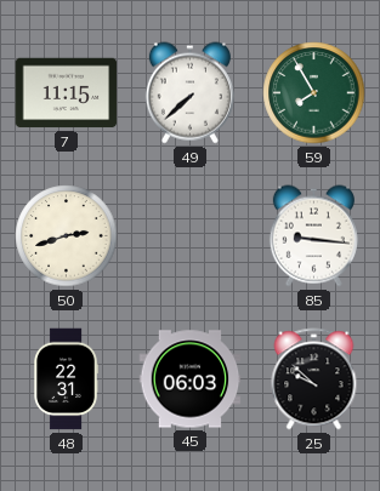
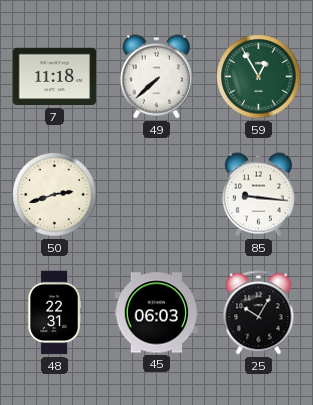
7: 11:15 -> 11:18 (55, 77)
59: 7:55 -> 12:55 (259, 77)
25: 9:52 -> 10:05 (259, 313)
